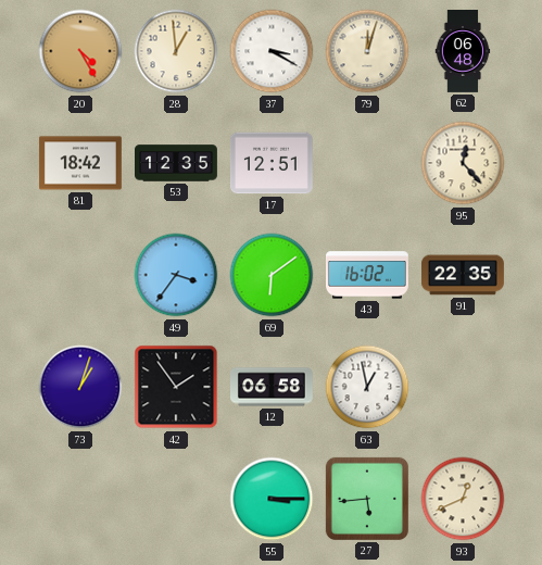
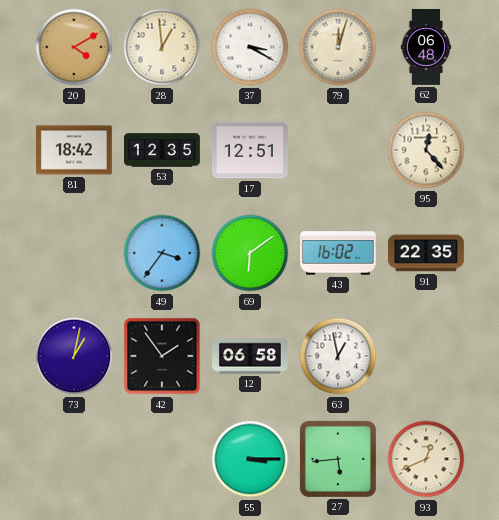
20: 4:25 -> 4:10 (74, 47)
73: 1:03 -> 1:02 (74, 356)
